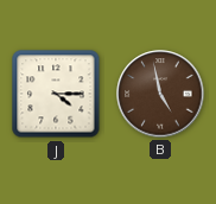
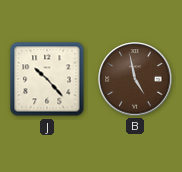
J: 4:15 -> 10:23 (47, 79)
